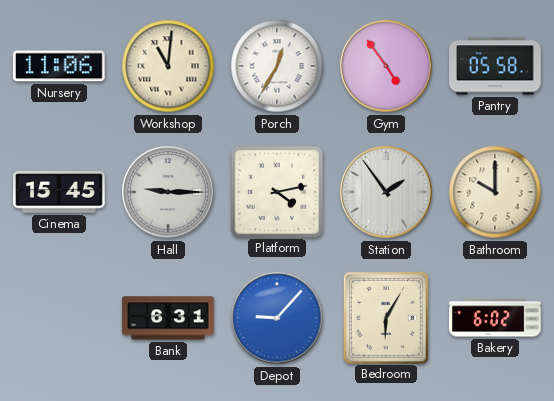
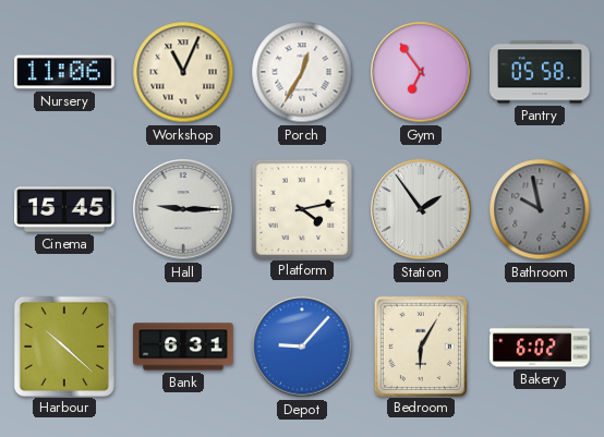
Workshop: 11:01 -> 11:04 (183, 72)
Gym: 4:54 -> 6:54 (421, 72)
Bathroom: 10:00 -> 9:58 (540, 209)
Bathroom dial: cream -> grey (540, 209)
Harbour: none -> 10:22 (63, 345)
